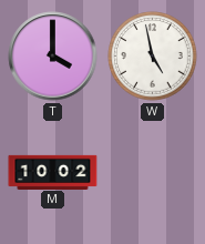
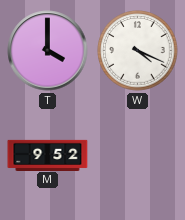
W: 4:58 -> 4:19 (138, 51)
M: 10:02 -> 9:52 (48, 155)
